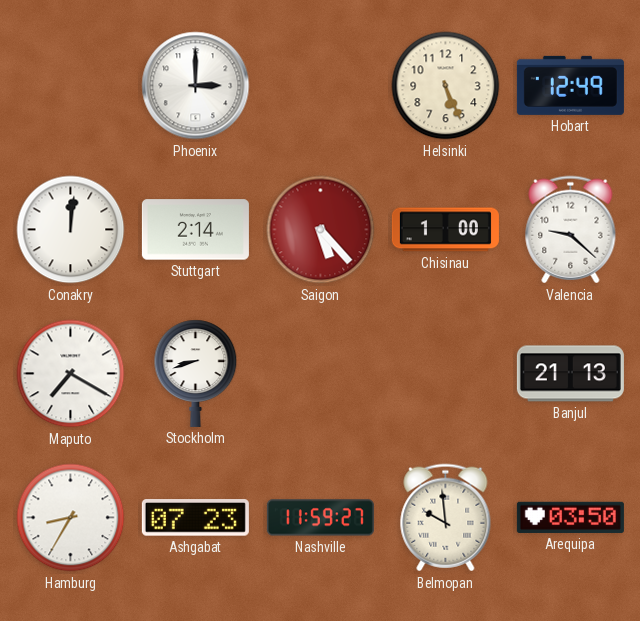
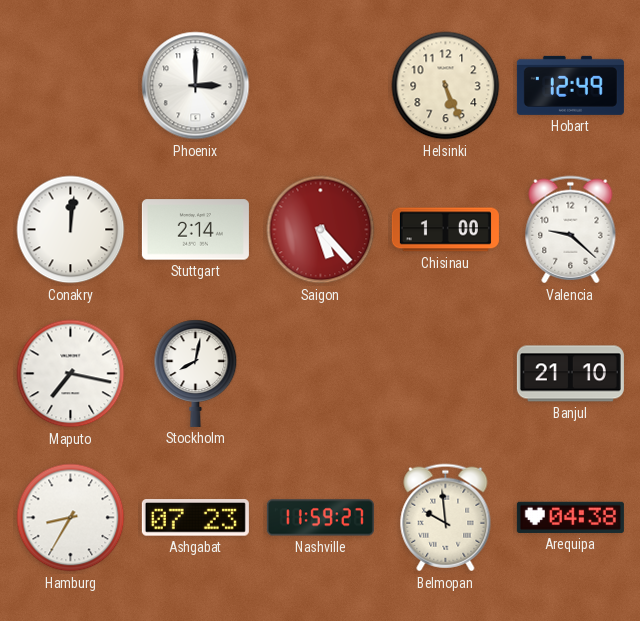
Maputo: 7:20 -> 7:17 (71, 374)
Stockholm: 8:42 -> 8:02 (196, 373)
Banjul: 21:13 -> 21:10 (570, 374)
Arequipa: 03:50 -> 04:38 (570, 517)
